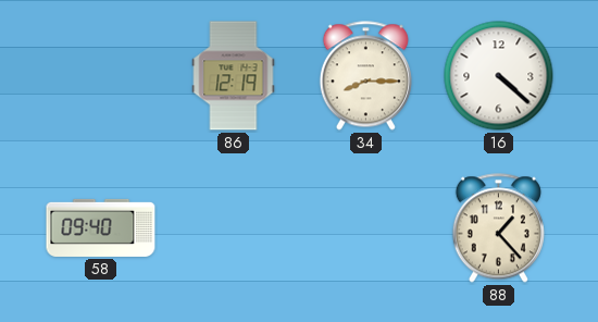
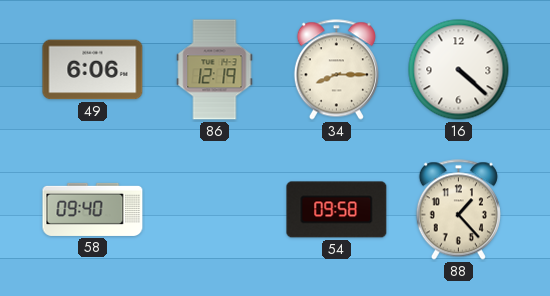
49: none -> 6:06 (93, 70)
54: none -> 09:58 (337, 210)
